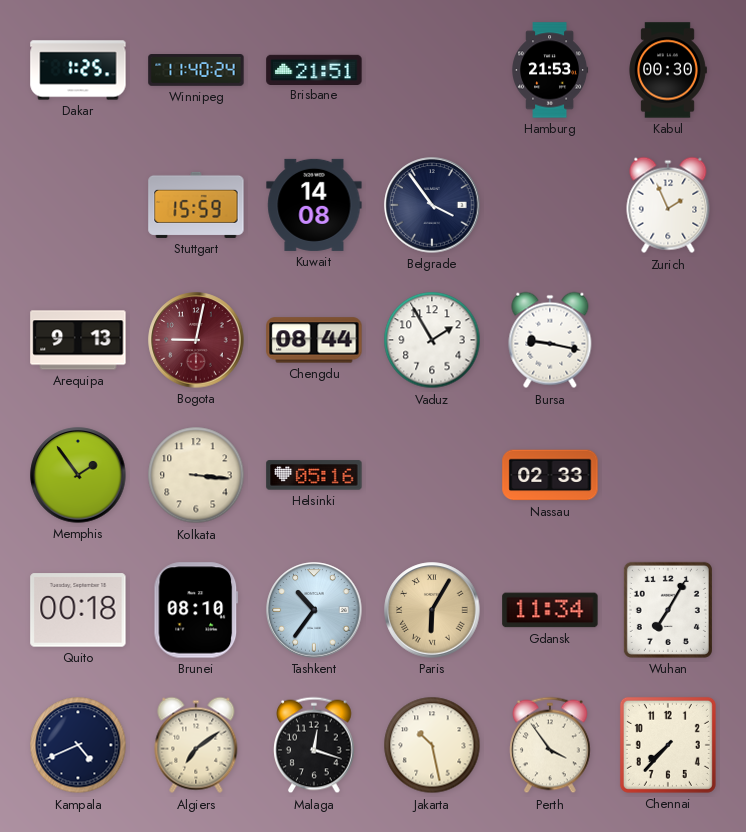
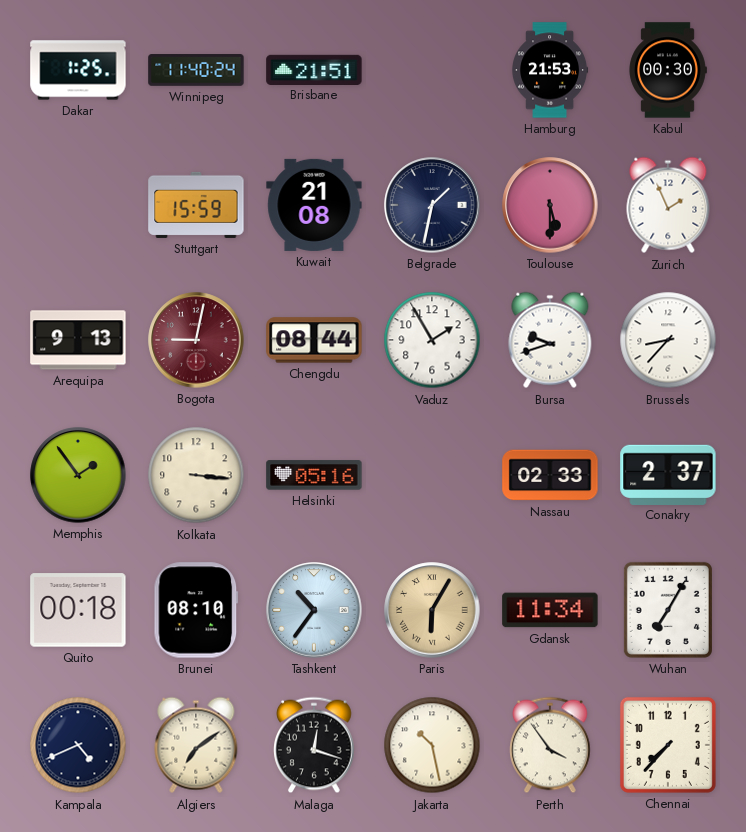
Kuwait: 14:08 -> 21:08 (314, 205)
Belgrade: 3:54 -> 1:32 (432, 205)
Toulouse: none -> 5:30 (550, 205)
Bursa: 9:17 -> 9:42 (550, 340)
Brussels: none -> 8:37 (668, 340)
Conakry: none -> 2:37 (668, 474)
